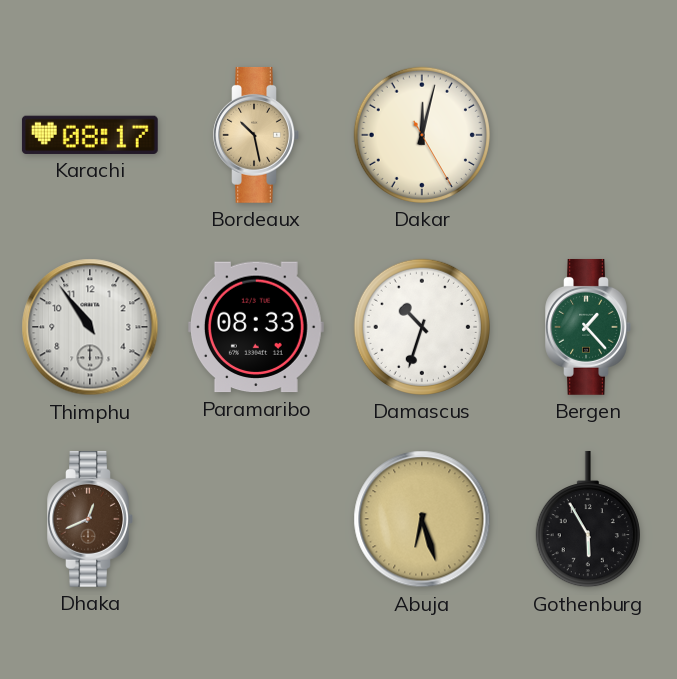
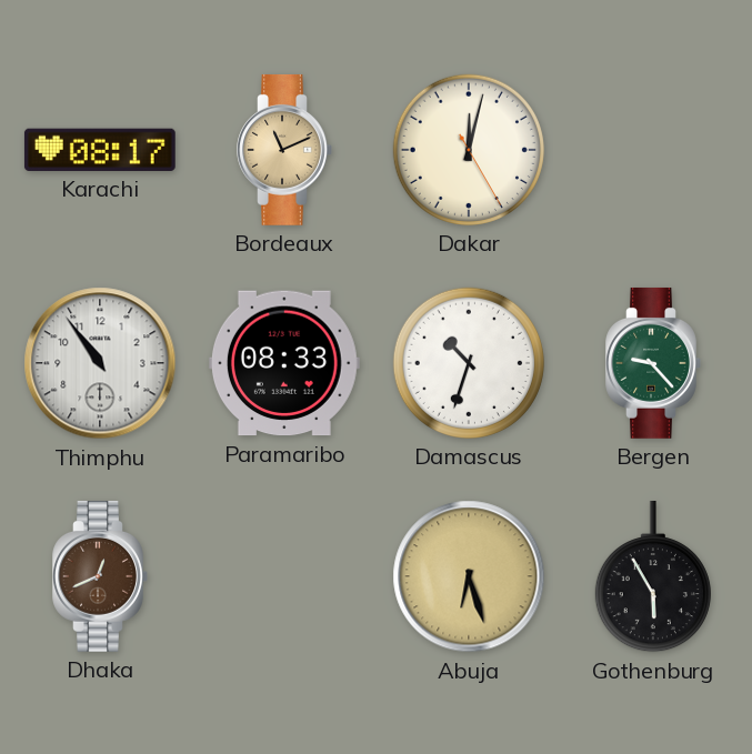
Bordeaux: 10:28 -> 11:11 (284, 150)
Bergen: 1:23 -> 9:23 (653, 363)
